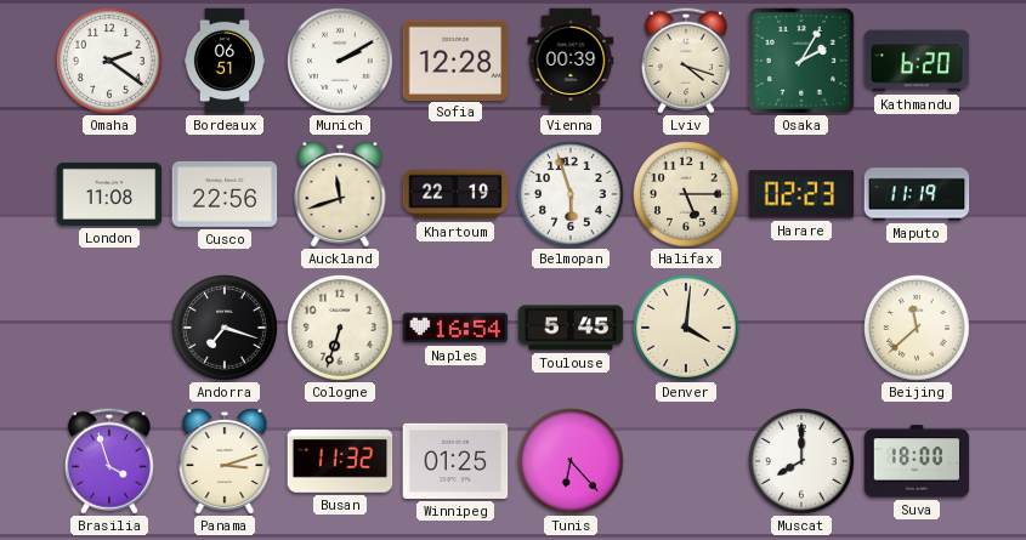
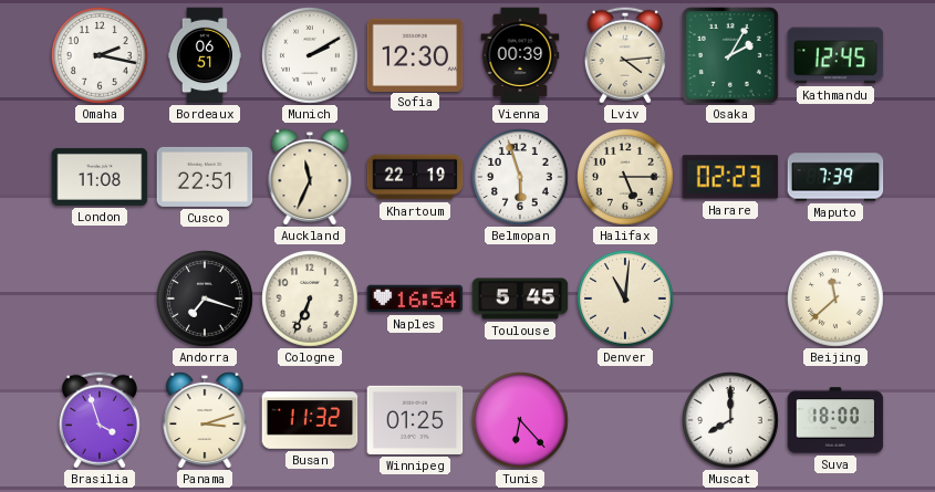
Omaha: 2:21 -> 2:17 (100, 55)
Sofia: 12:28 -> 12:30 (415, 54)
Lviv: 4:18 -> 4:14 (625, 55)
Kathmandu: 6:20 -> 12:45 (835, 55)
Cusco: 22:56 -> 22:51 (205, 177)
Auckland: 11:42 -> 11:34 (310, 177)
Maputo: 11:19 -> 7:39 (835, 177)
Cologne: 6:33 -> 6:34 (310, 299)
Denver: 4:01 -> 11:01 (625, 299)
